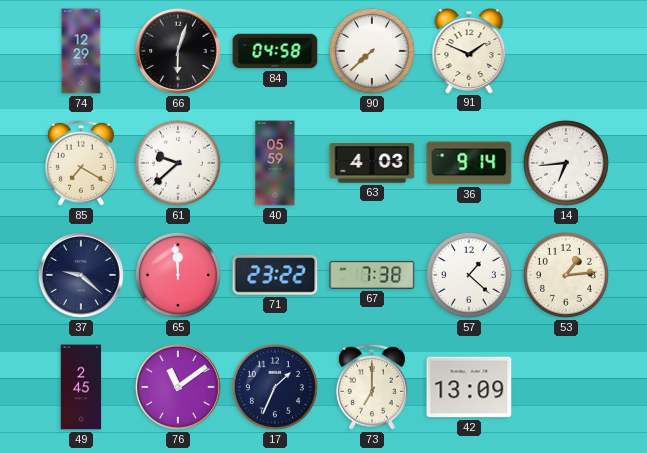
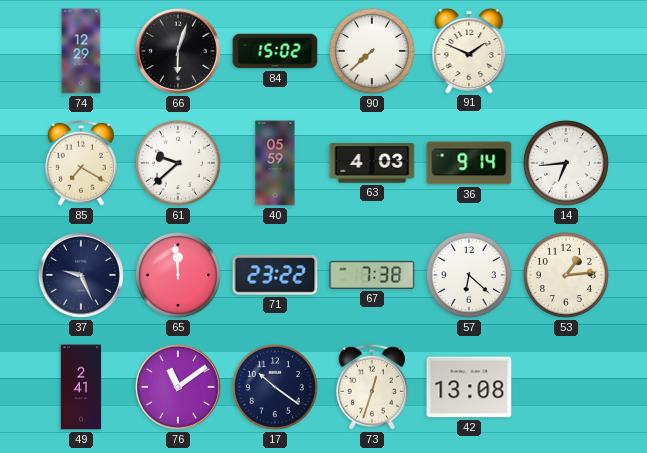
84: 04:58 -> 15:02 (275, 51)
37: 9:22 -> 9:26 (81, 275)
57: 1:22 -> 6:22 (469, 275)
49: 2:45 -> 2:41 (81, 387)
17: 1:34 -> 10:21 (275, 387)
73: 7:00 -> 12:33 (372, 387)
42: 13:09 -> 13:08 (469, 387)
